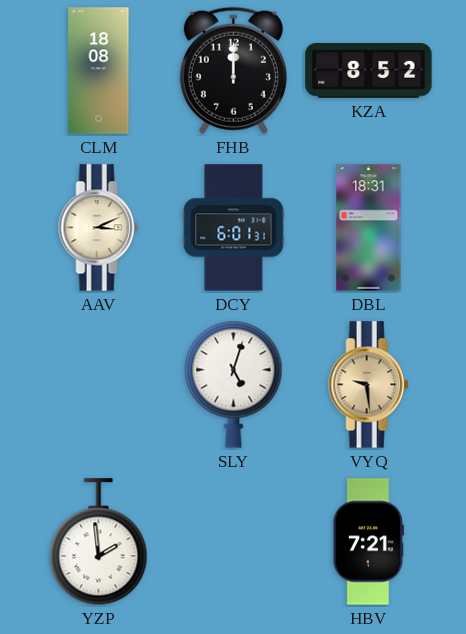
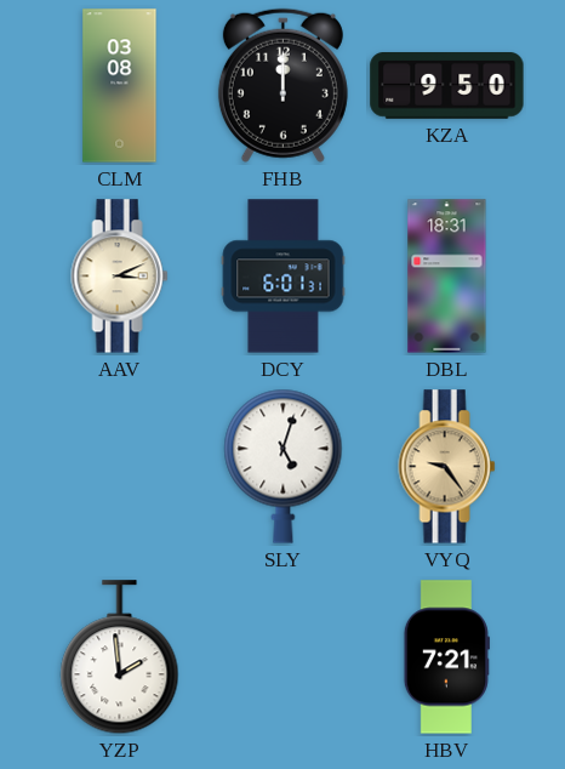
CLM: 18:08 -> 03:08 (120, 86)
KZA: 8:52 -> 9:50 (447, 86)
VYQ: 9:29 -> 9:24 (447, 467)
